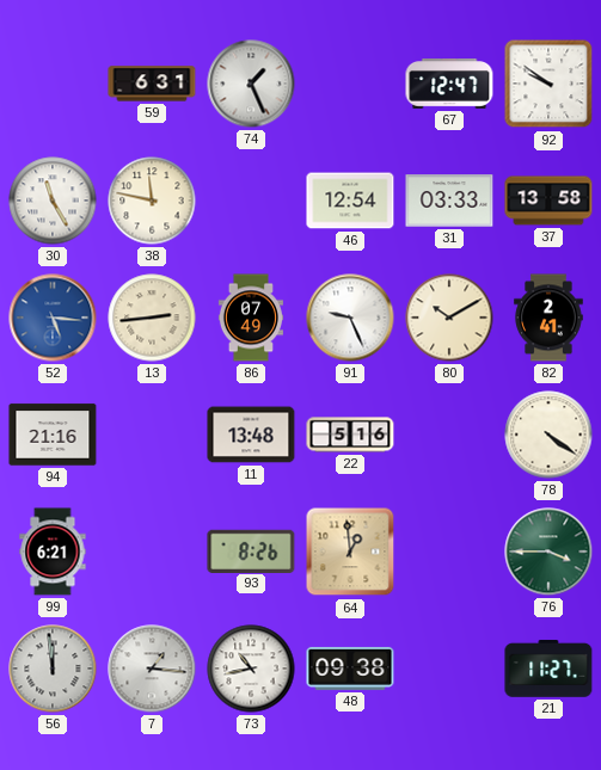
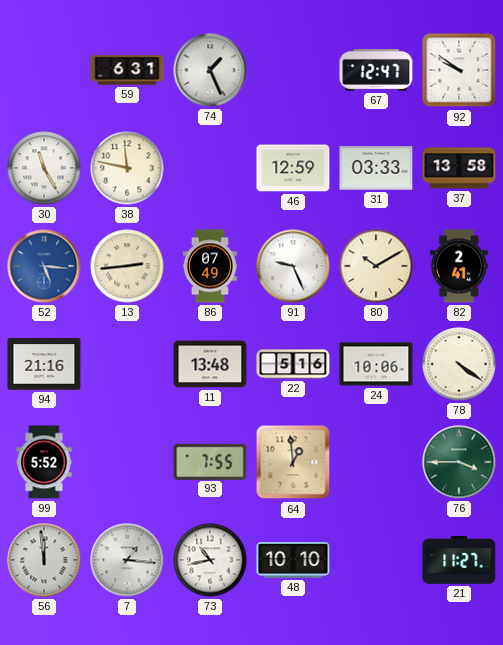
46: 12:54 -> 12:59 (293, 168)
24: none -> 10:06 (376, 364)
99: 6:21 -> 5:52 (44, 462)
93: 8:26 -> 7:55 (210, 461)
48: 09:38 -> 10:10 (293, 560)
